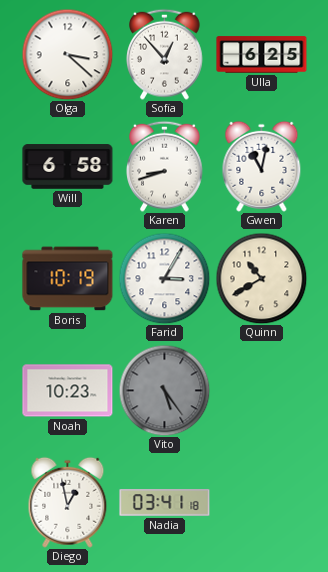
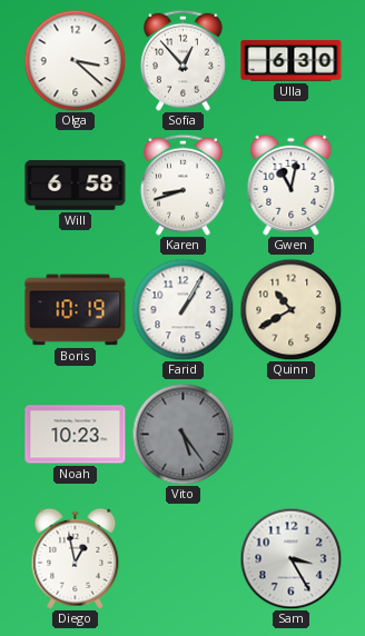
Ulla: 6:25 -> 6:30 (292, 61)
Farid: 3:05 -> 1:05 (182, 309)
Nadia: 03:41 -> none (165, 503)
Sam: none -> 3:25 (290, 558)
